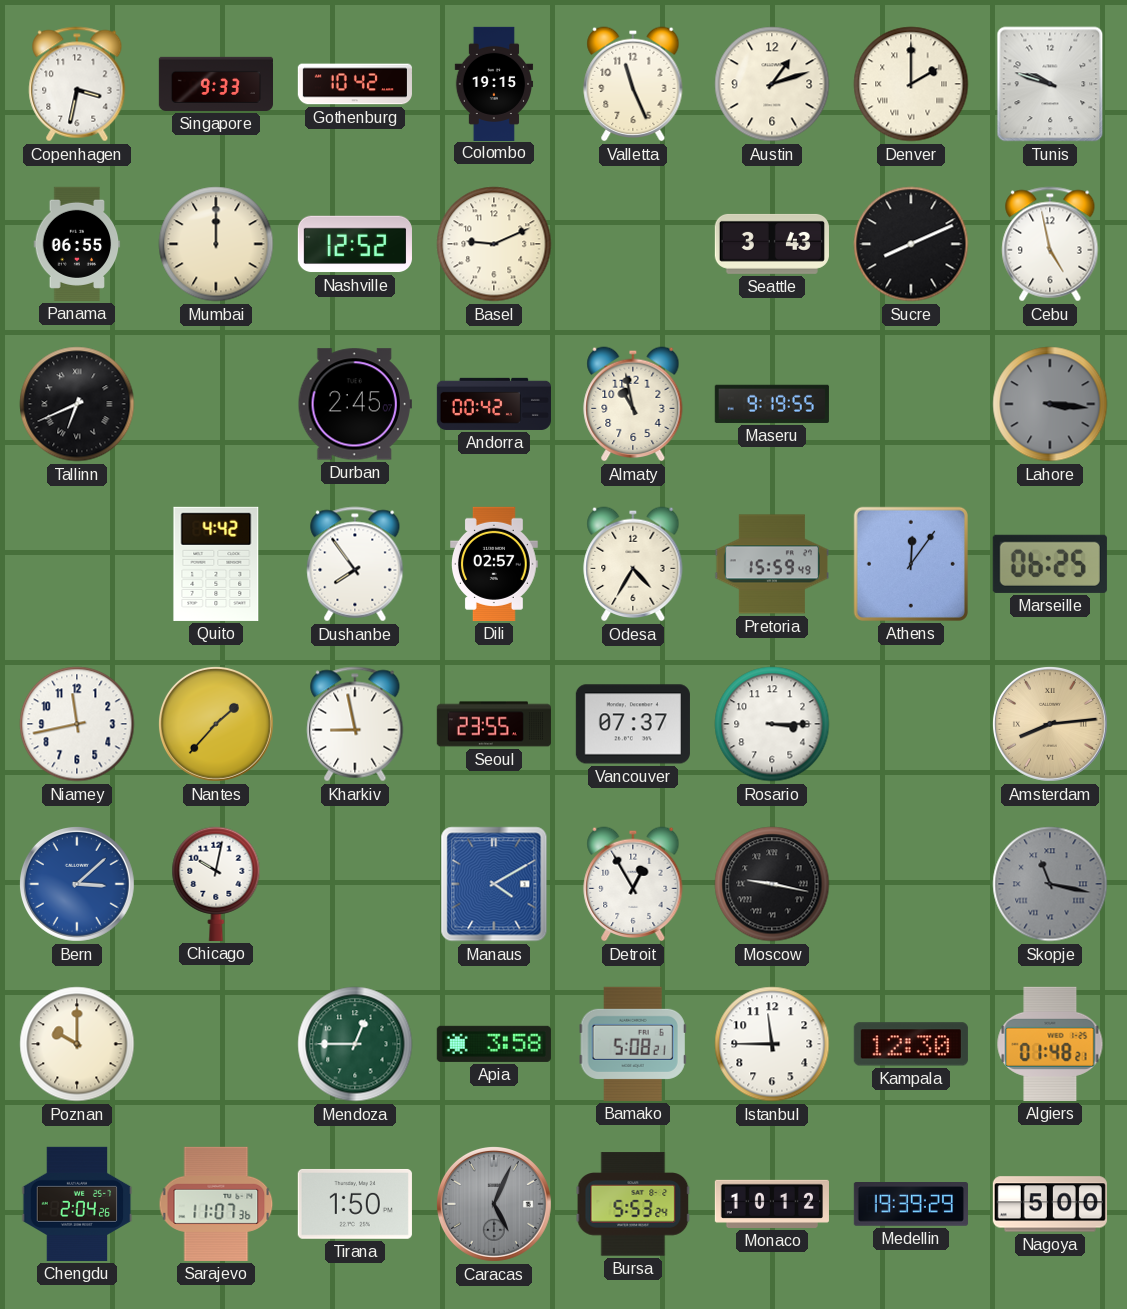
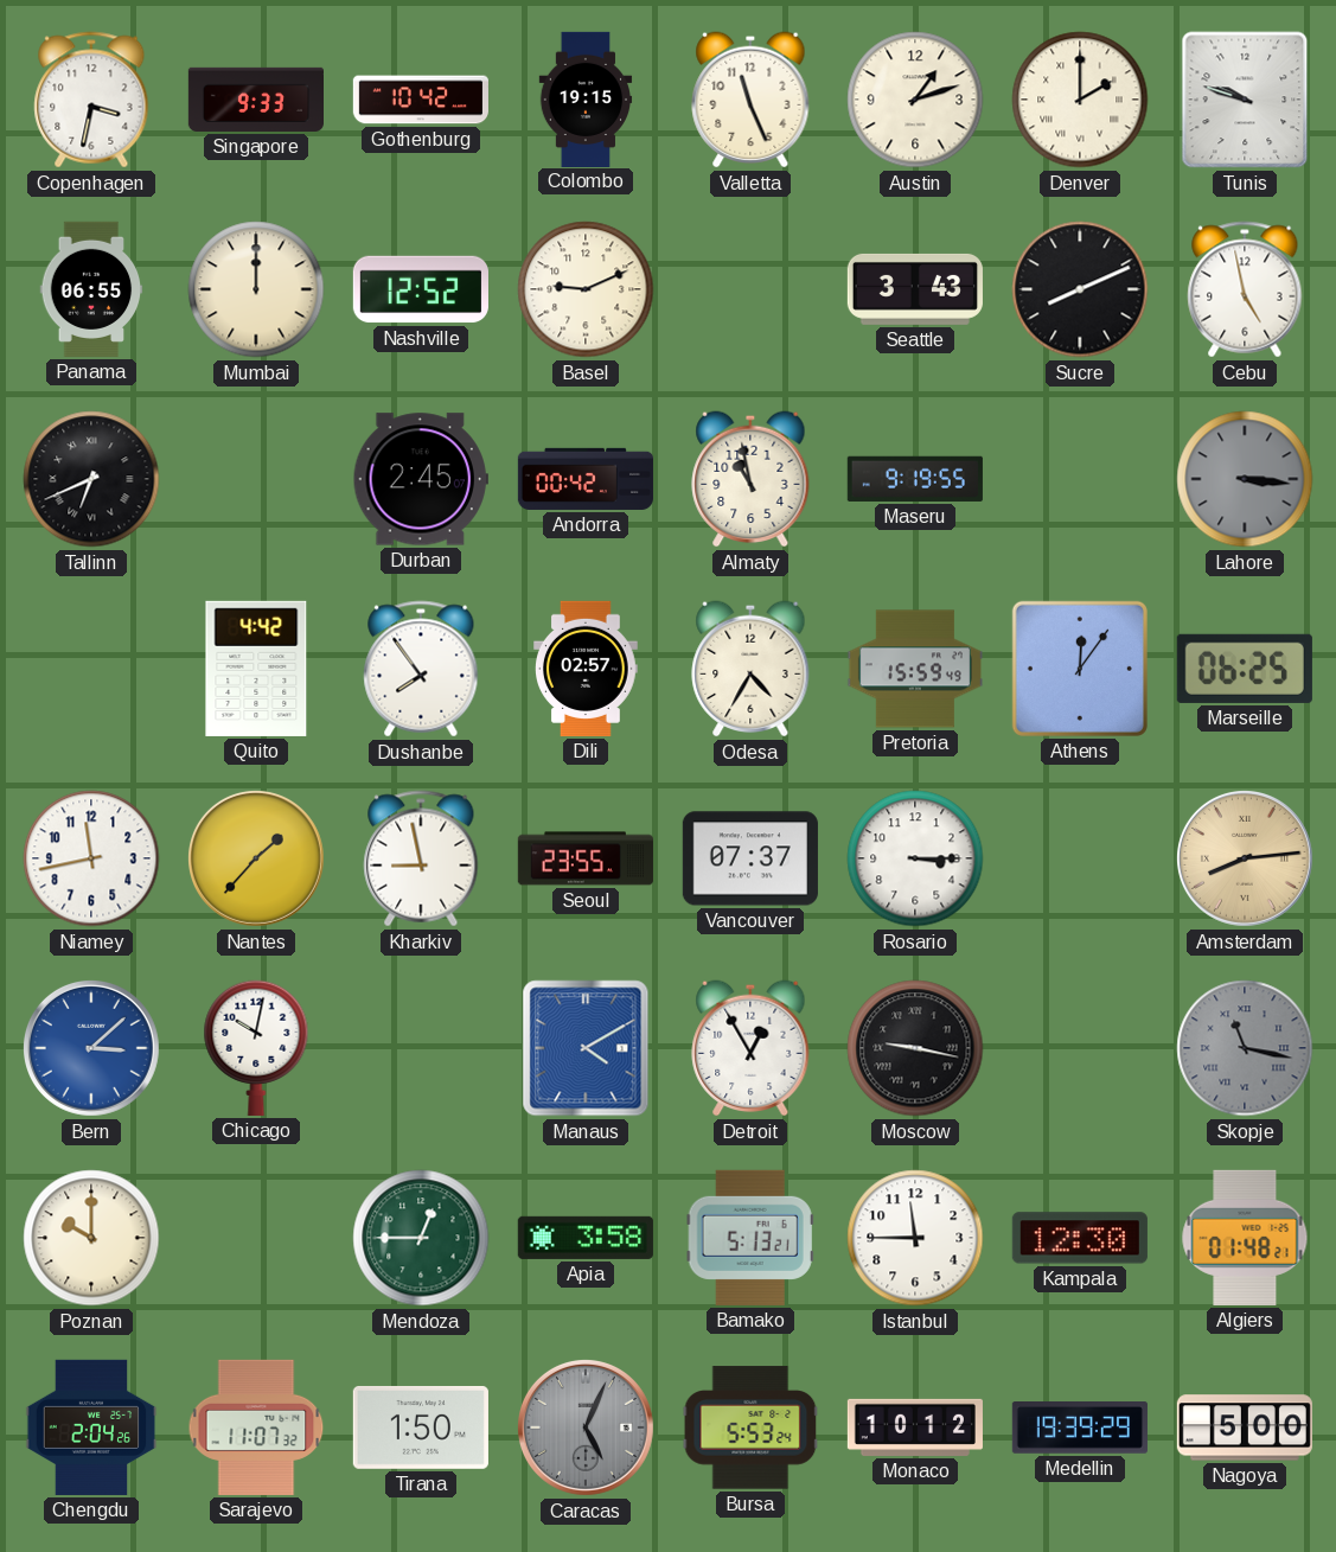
Bamako: 5:08 -> 5:13 (750, 1238)
Sarajevo: 11:07:36 -> 11:07:32 (256, 1428)
